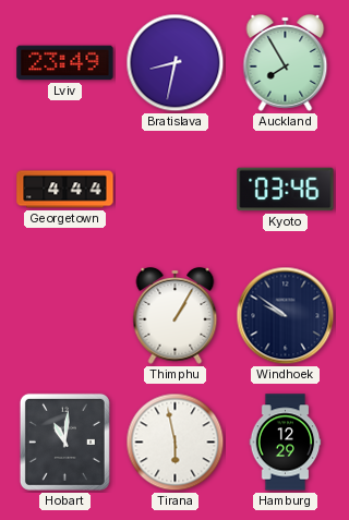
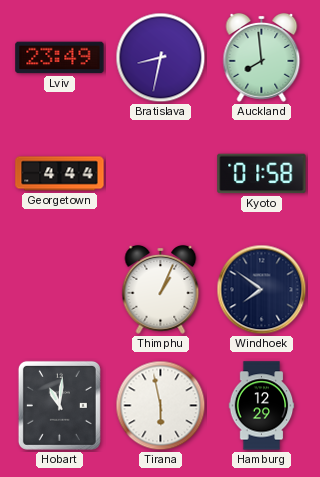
Auckland: 7:55 -> 7:59 (262, 57)
Kyoto: 03:46 -> 01:58 (262, 174)
Thimphu: 1:05 -> 1:04 (161, 289)
Windhoek: 9:51 -> 7:51 (262, 290)
